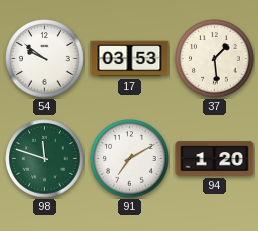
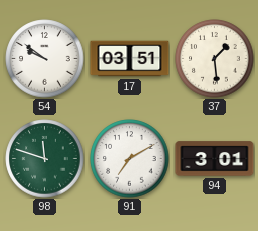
17: 03:53 -> 03:51 (130, 59)
94: 1:20 -> 3:01 (215, 159)
